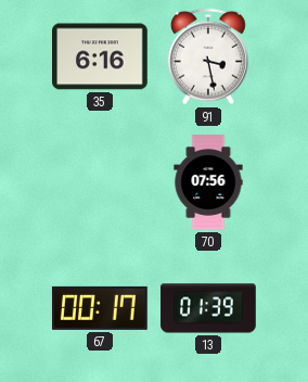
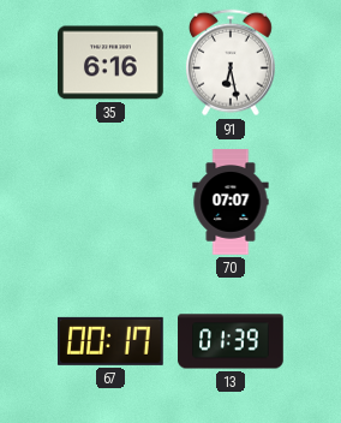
91: 3:28 -> 6:28 (231, 62)
70: 07:56 -> 07:07 (231, 202)
